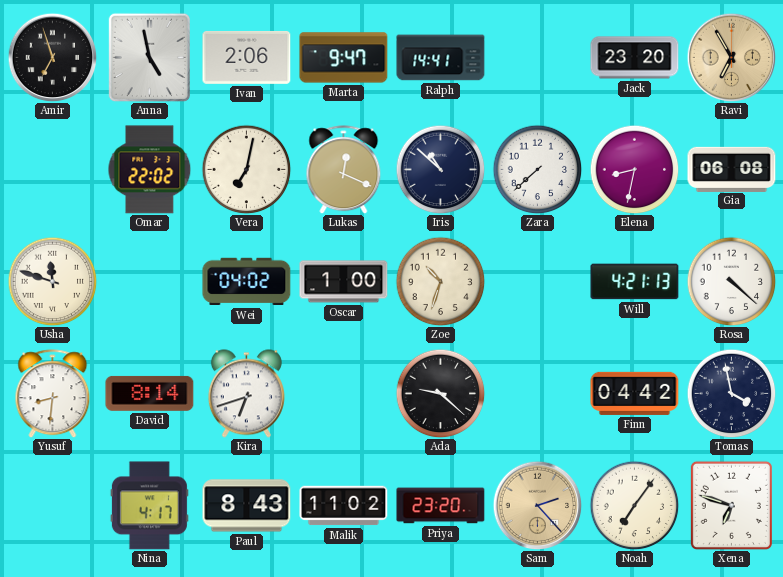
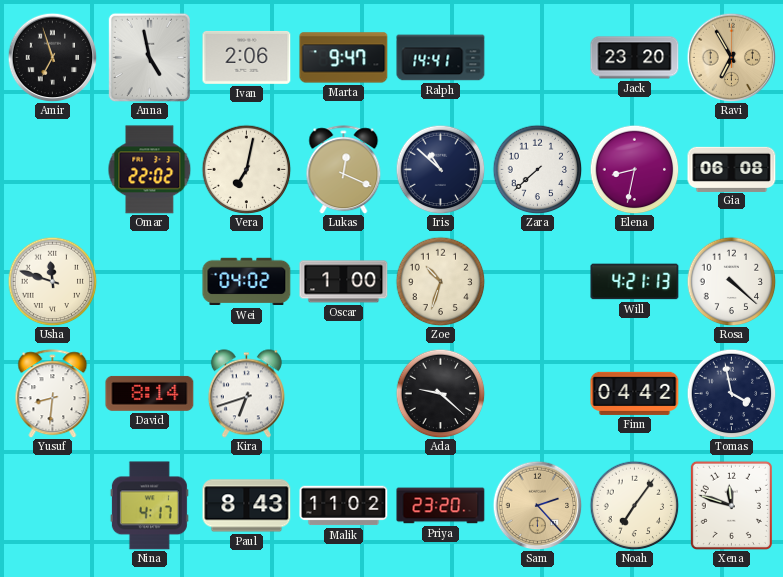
Xena: 6:48 -> 11:48 (731, 505)
